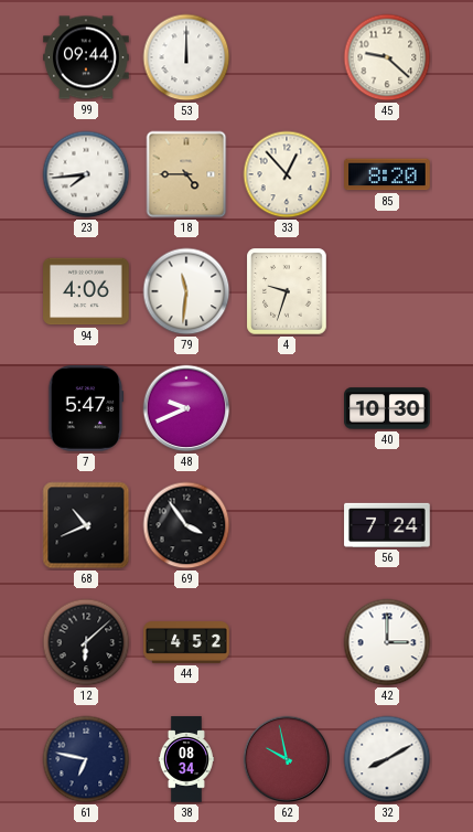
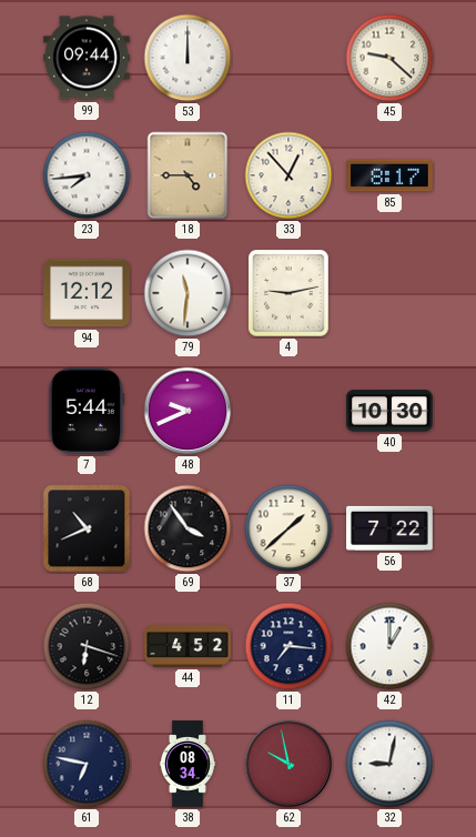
85: 8:20 -> 8:17 (389, 175)
94: 4:06 -> 12:12 (87, 293)
4: 9:33 -> 9:13 (288, 293)
7: 5:47 -> 5:44 (87, 411)
37: none -> 1:38 (288, 528)
56: 7:24 -> 7:22 (389, 528)
12: 6:08 -> 6:18 (87, 646)
11: none -> 7:16 (288, 646)
42: 3:00 -> 1:00 (389, 646)
32: 8:10 -> 9:02 (389, 764)
